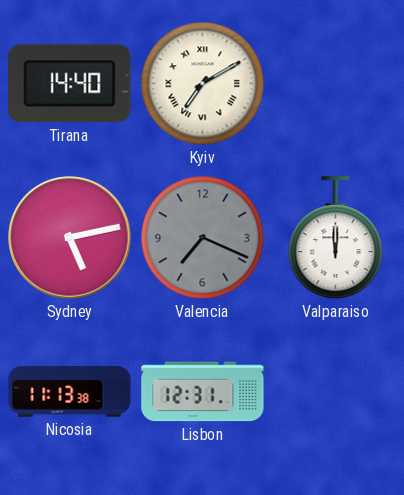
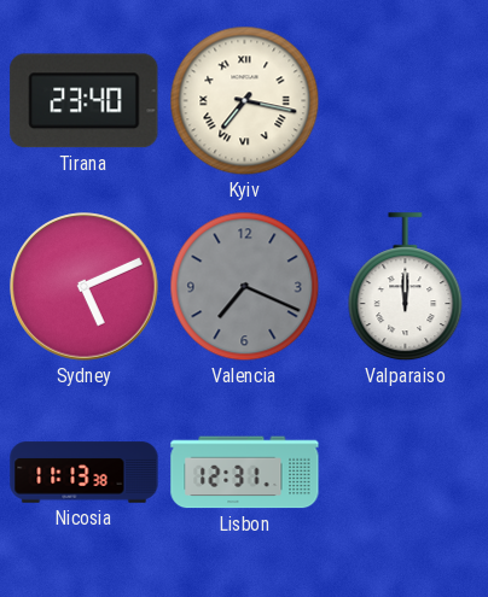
Tirana: 14:40 -> 23:40 (85, 101)
Kyiv: 7:10 -> 7:17 (245, 101)
Sydney: 5:13 -> 5:11 (85, 287)
